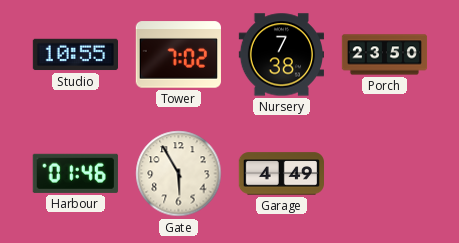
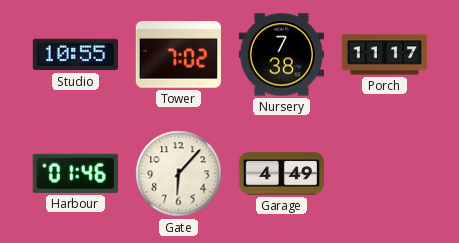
Porch: 23:50 -> 11:17 (385, 55)
Gate: 5:55 -> 6:07 (179, 174)
